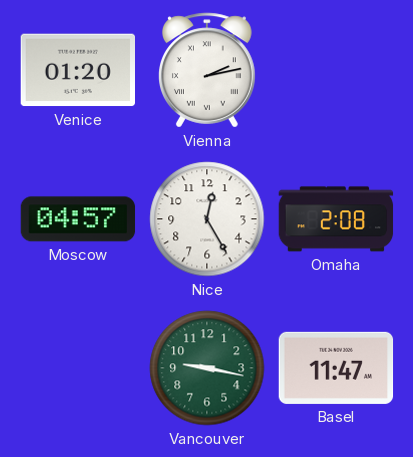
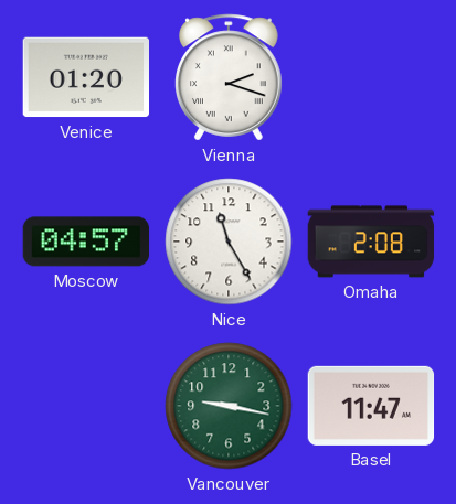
Vienna: 2:13 -> 2:18 (230, 77)
Nice: 12:25 -> 11:25 (229, 242)
